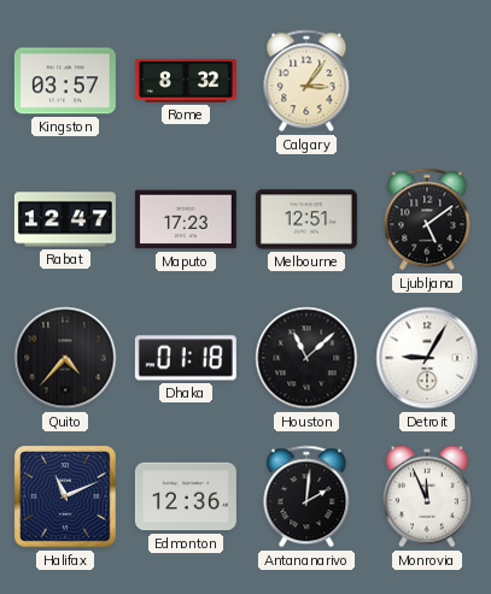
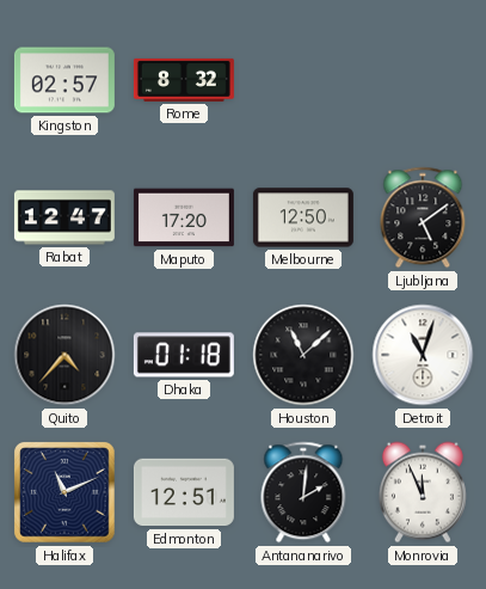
Kingston: 03:57 -> 02:57 (64, 80)
Calgary: 3:06 -> none (306, 81)
Maputo: 17:23 -> 17:20 (184, 217)
Melbourne: 12:51 -> 12:50 (303, 217)
Detroit: 9:05 -> 11:03 (423, 355)
Edmonton: 12:36 -> 12:51 (184, 492)
